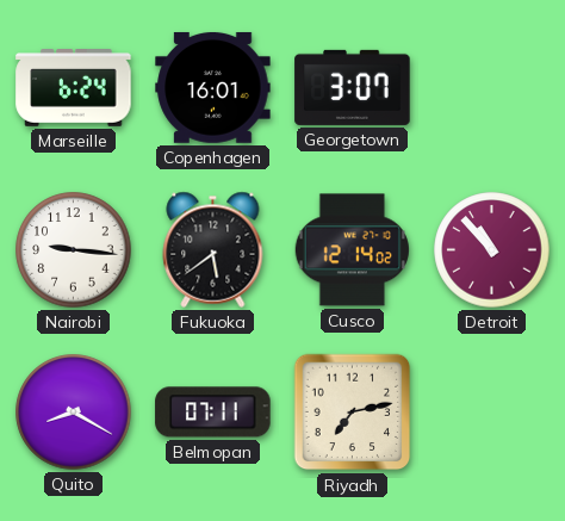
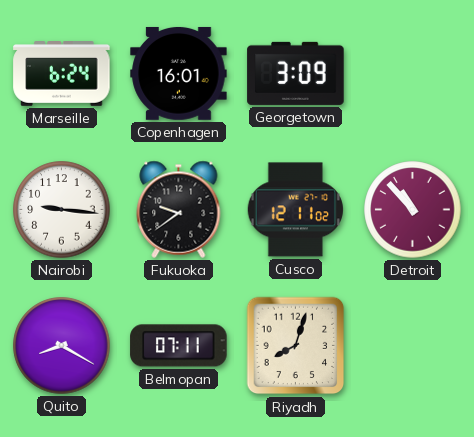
Georgetown: 3:07 -> 3:09 (296, 73)
Fukuoka: 5:39 -> 9:39 (179, 209)
Cusco: 12:14 -> 12:11 (295, 210)
Riyadh: 7:13 -> 8:03 (296, 346)
